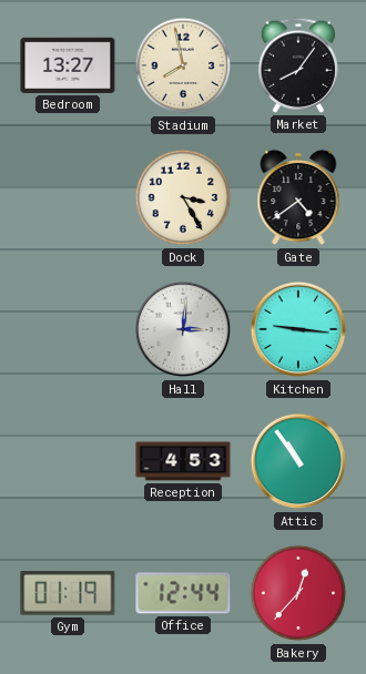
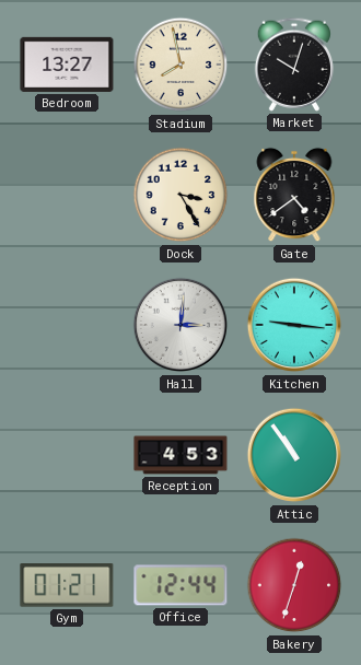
Market: 8:06 -> 10:03 (293, 65)
Gym: 01:19 -> 01:21 (67, 586)
Bakery: 12:37 -> 12:33 (294, 585)
